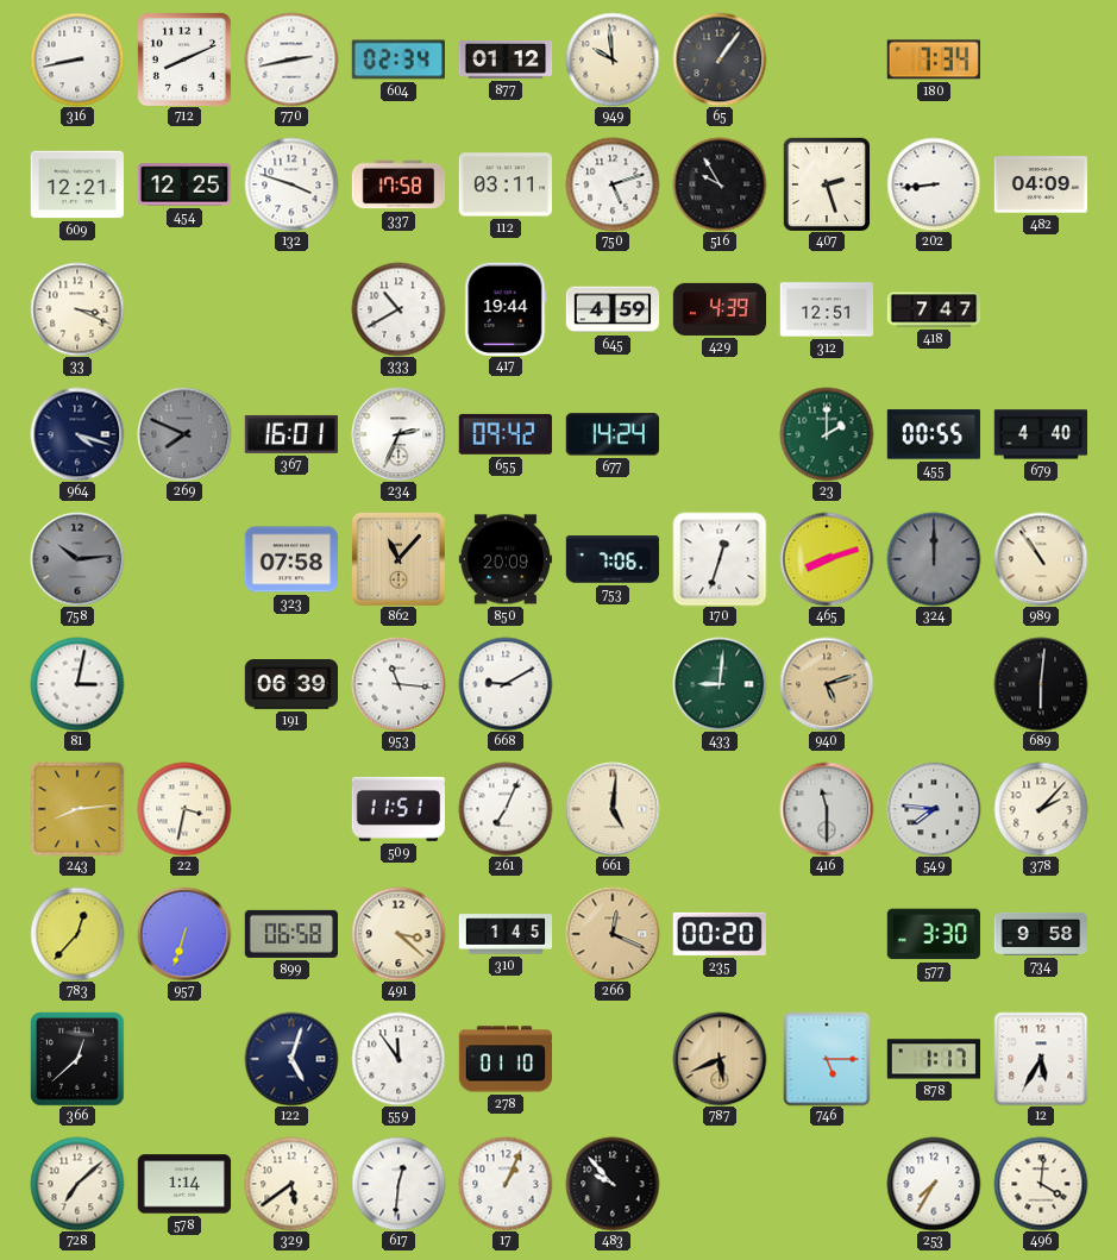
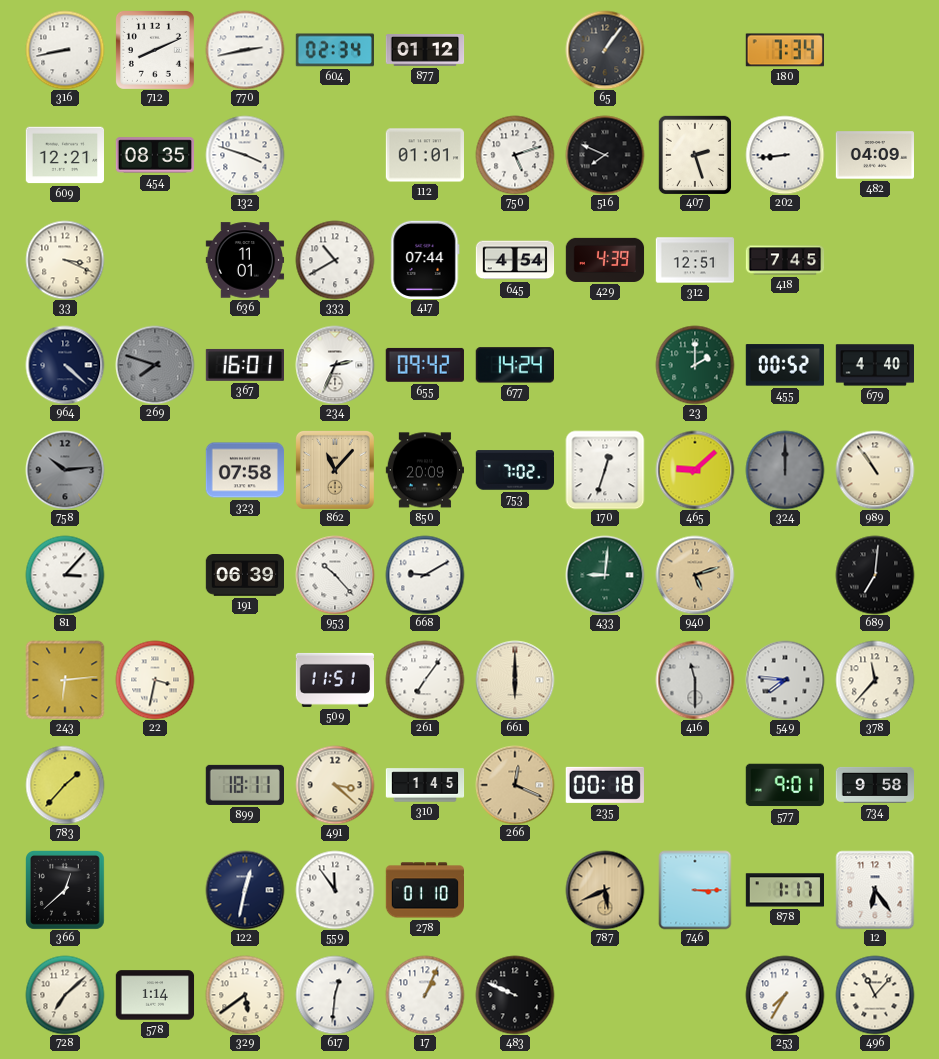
949: 9:59 -> none (613, 59)
454: 12:25 -> 08:35 (154, 155)
337: 17:58 -> none (399, 184)
112: 03:11 -> 01:01 (424, 155)
516: 9:55 -> 7:49 (605, 155)
636: none -> 11:01 (245, 260)
417: 19:44 -> 07:44 (425, 259)
645: 4:59 -> 4:54 (515, 260)
418: 7:47 -> 7:45 (785, 260)
964: 4:18 -> 4:22 (65, 365)
269: 7:49 -> 7:48 (155, 365)
455: 00:55 -> 00:52 (785, 365)
753: 7:06 -> 7:02 (514, 470)
465: 8:12 -> 9:08 (695, 470)
81: 3:02 -> 3:07 (65, 575)
953: 11:16 -> 10:23 (335, 575)
689: 6:01 -> 7:01 (875, 575)
243: 8:14 -> 6:14 (65, 680)
261: 7:04 -> 7:06 (425, 680)
661: 5:01 -> 6:00 (515, 680)
378: 2:07 -> 11:37 (875, 680)
783: 12:37 -> 1:37 (65, 785)
957: 6:33 -> none (184, 934)
899: 06:58 -> 18:11 (244, 785)
235: 00:20 -> 00:18 (605, 785)
577: 3:30 -> 9:01 (785, 785)
122: 5:03 -> 12:32 (245, 890)
746: 5:15 -> 3:15 (695, 890)
12: 5:35 -> 6:24 (875, 890)
483: 9:53 -> 9:49 (515, 995)
496: 4:01 -> 11:07 (875, 995)
